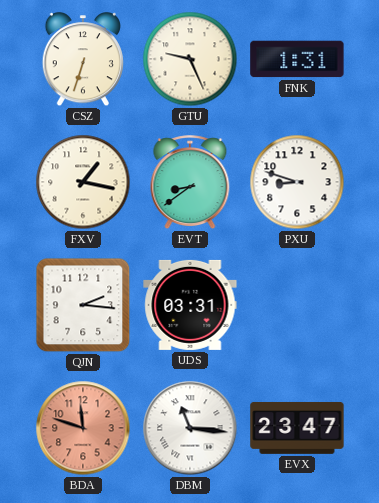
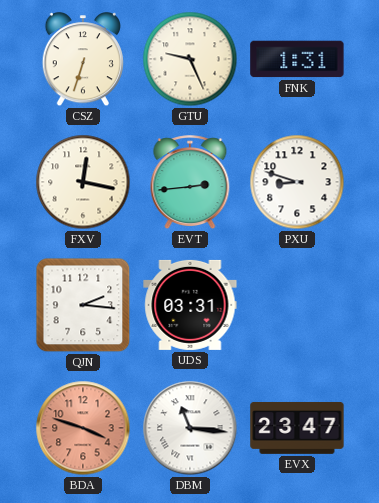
FXV: 1:17 -> 12:17 (83, 182)
EVT: 8:39 -> 2:44 (190, 183)
BDA: 11:48 -> 3:48 (83, 428)
